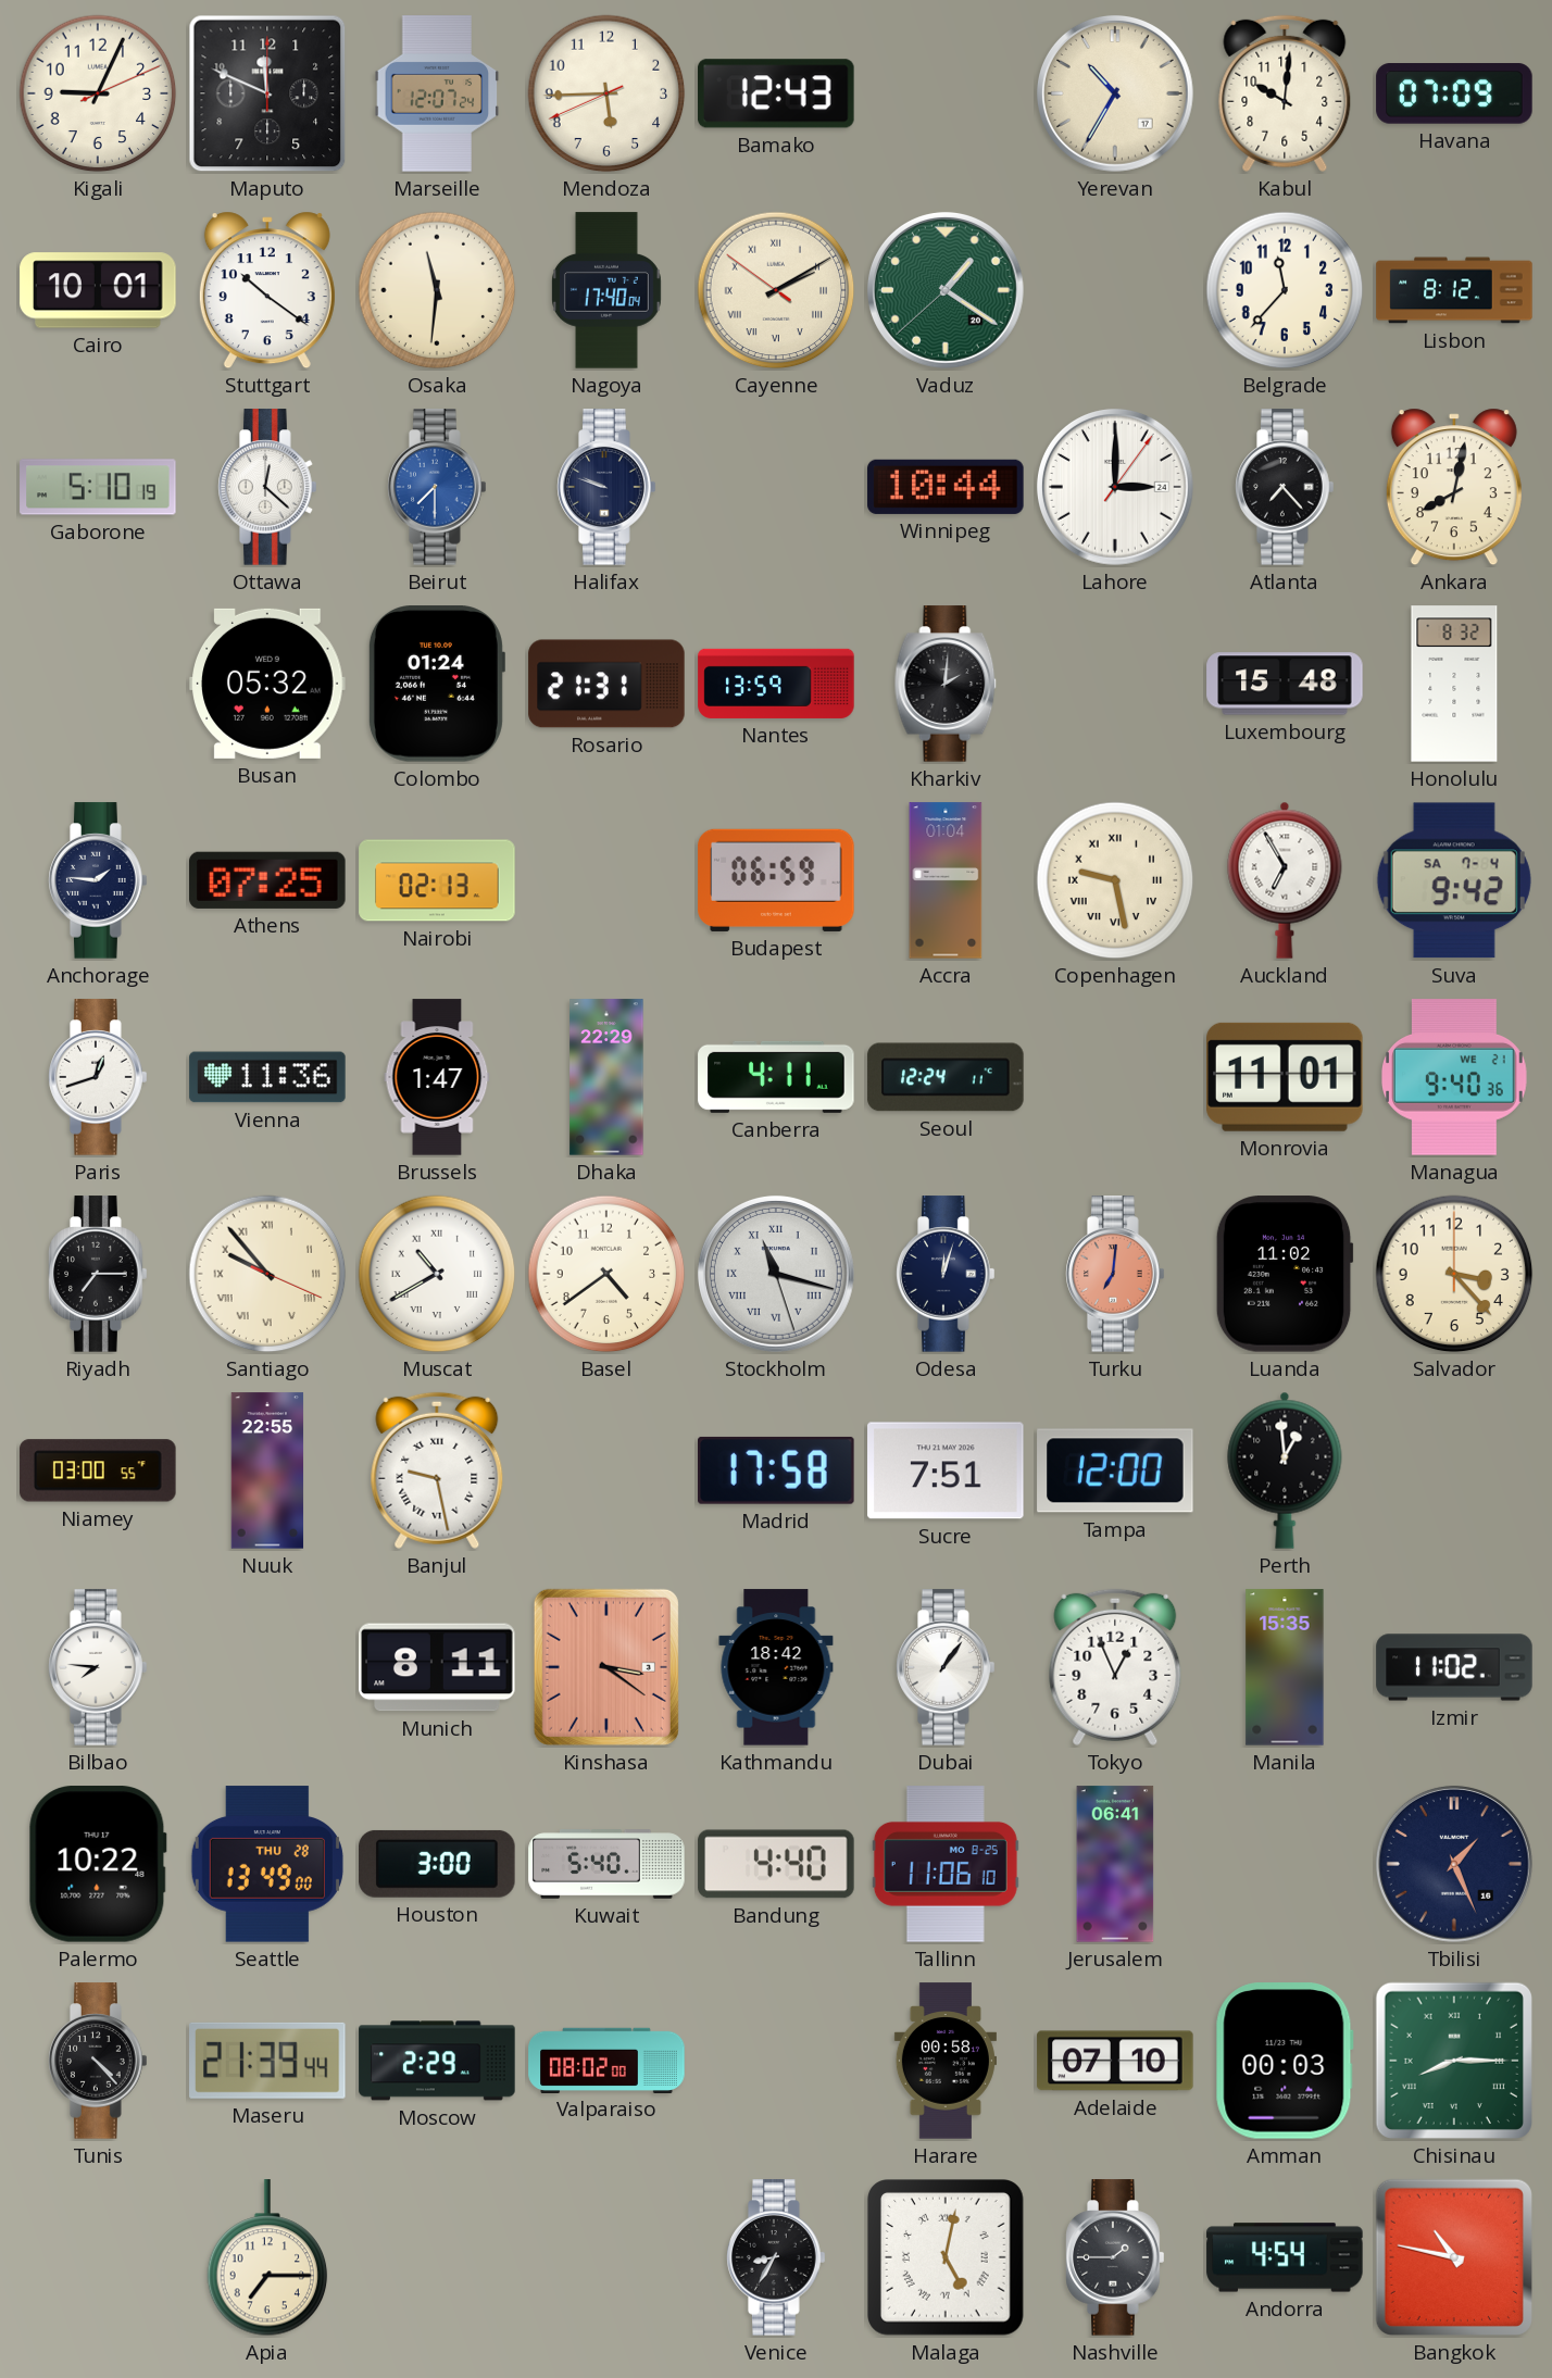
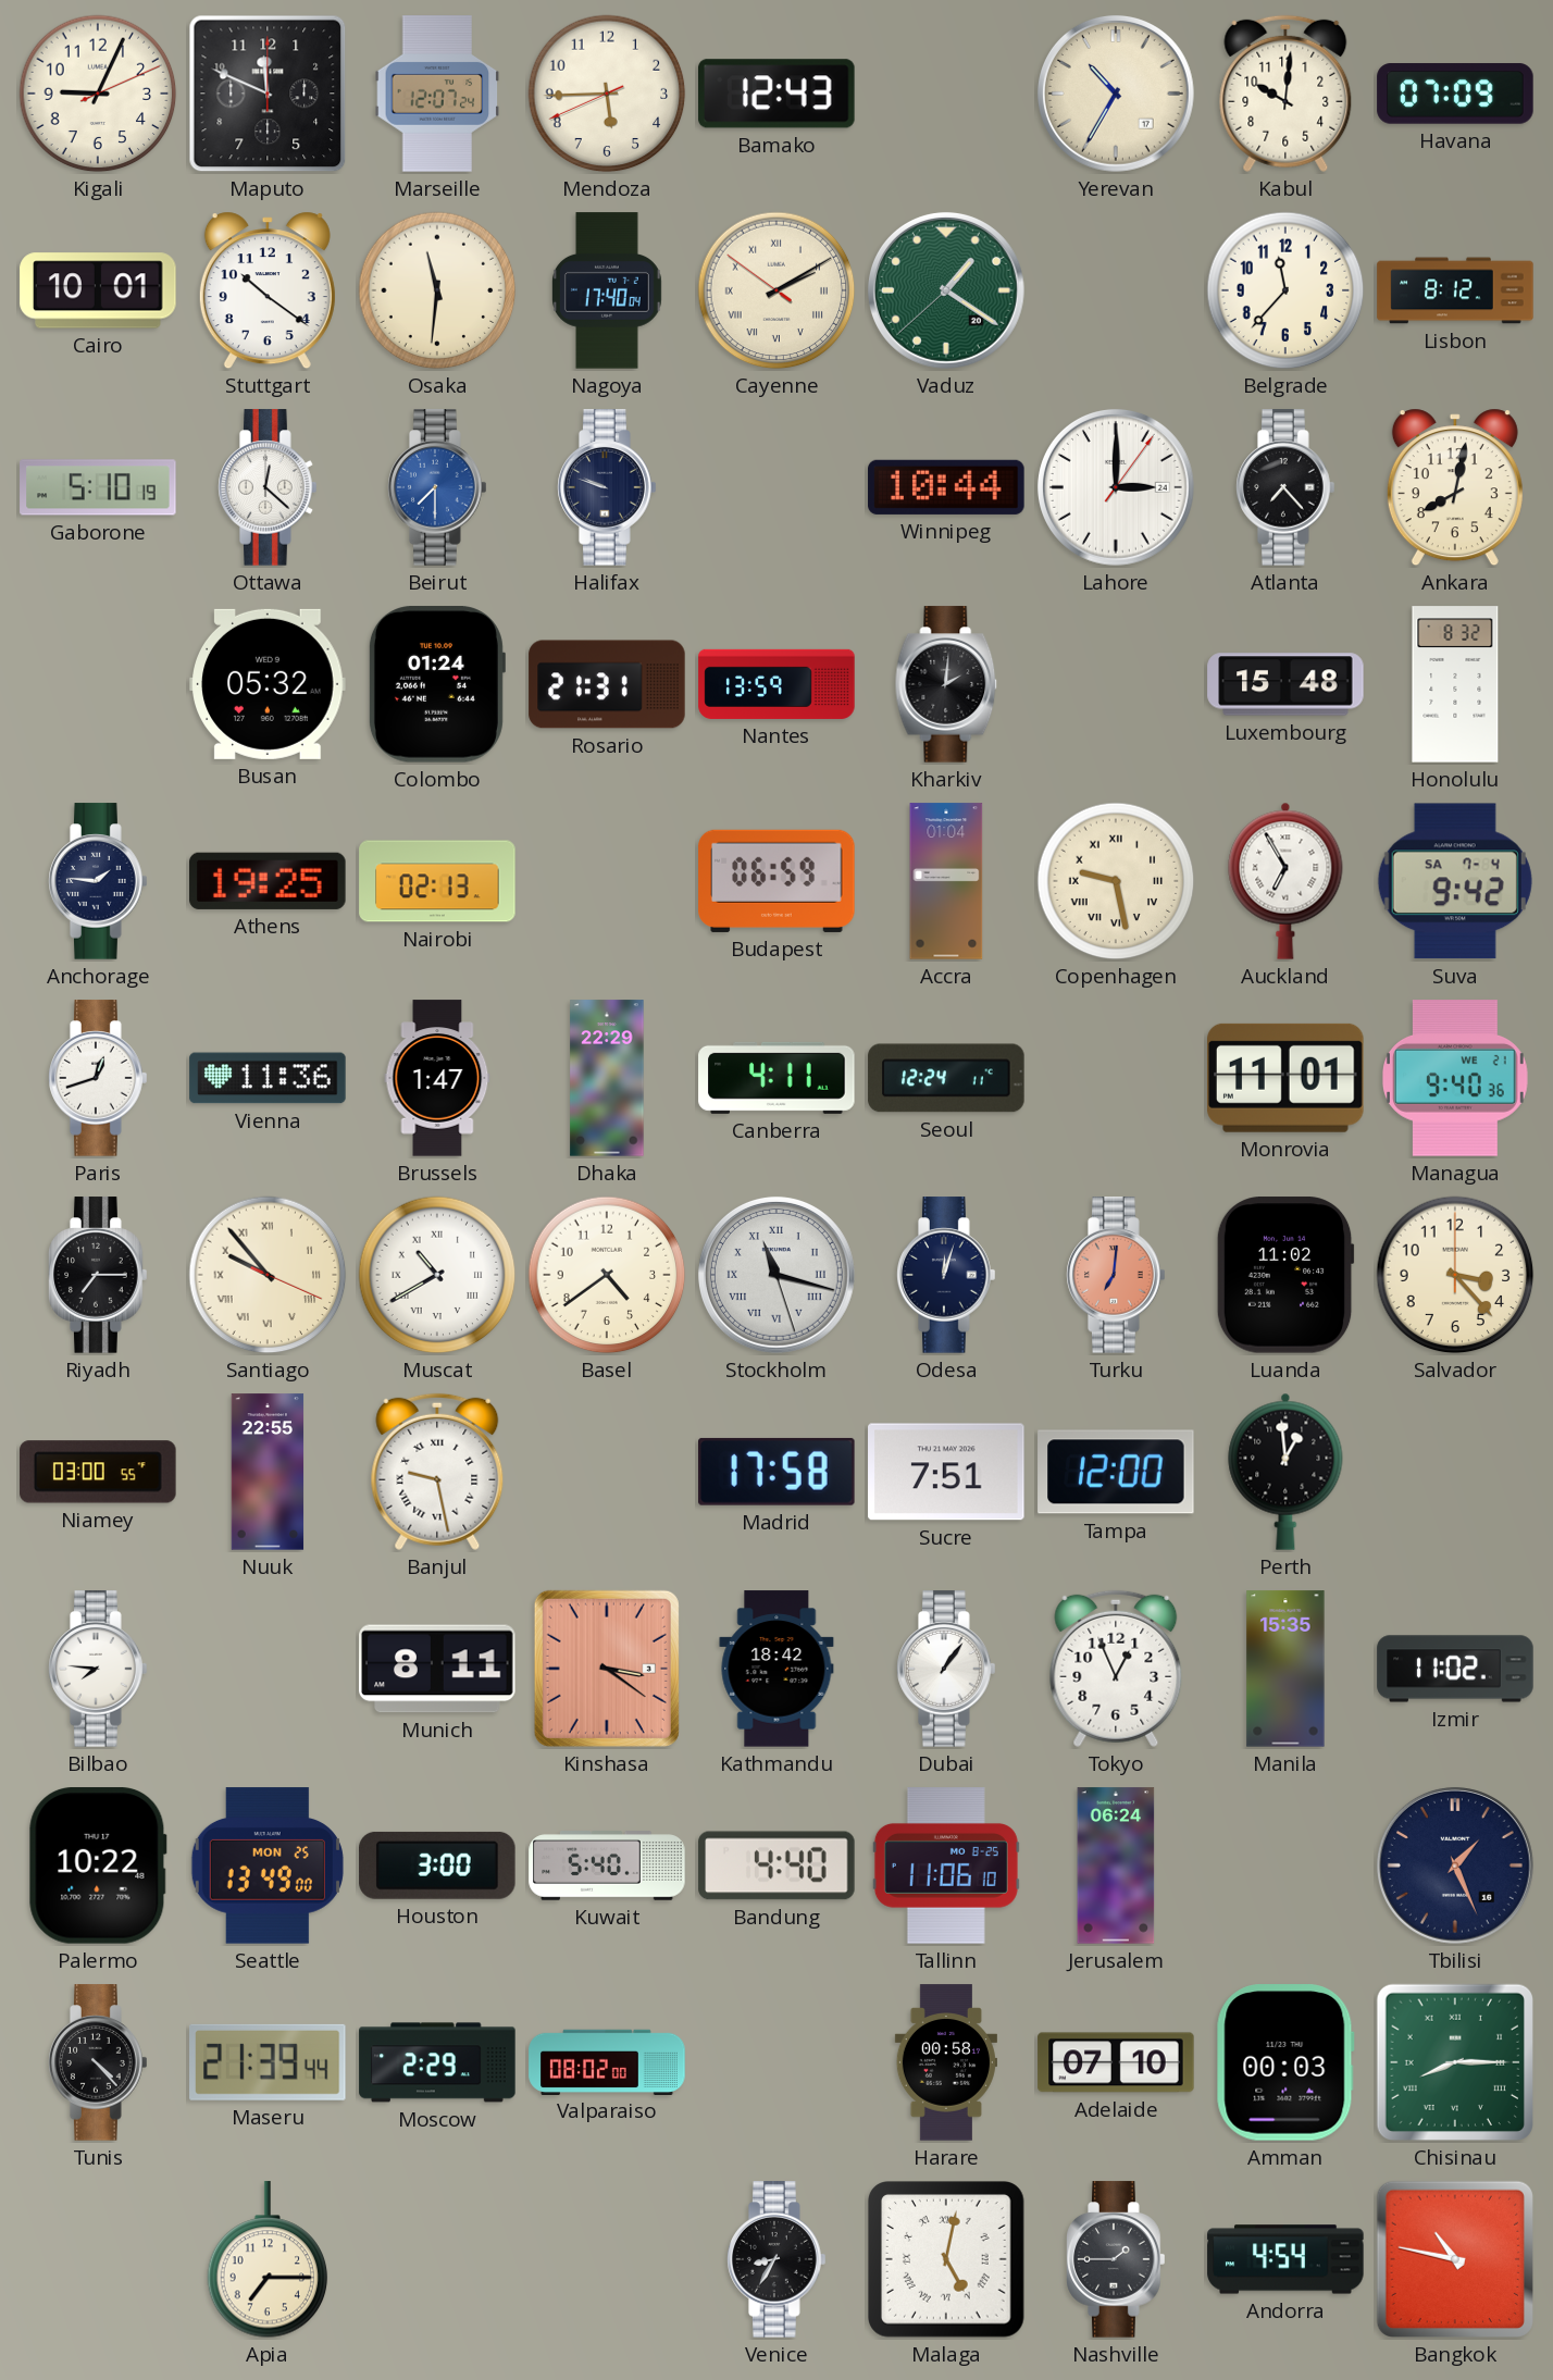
Athens: 07:25 -> 19:25 (268, 881)
Seattle date: THU 28 -> MON 25 (268, 1865)
Jerusalem: 06:41 -> 06:24 (1116, 1865)
